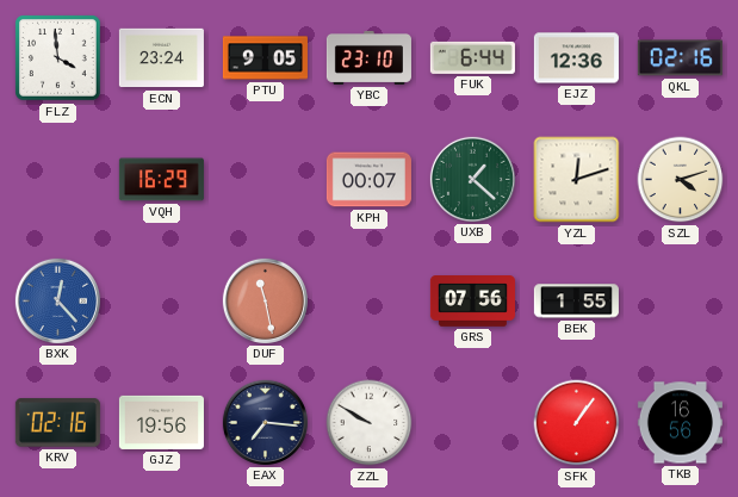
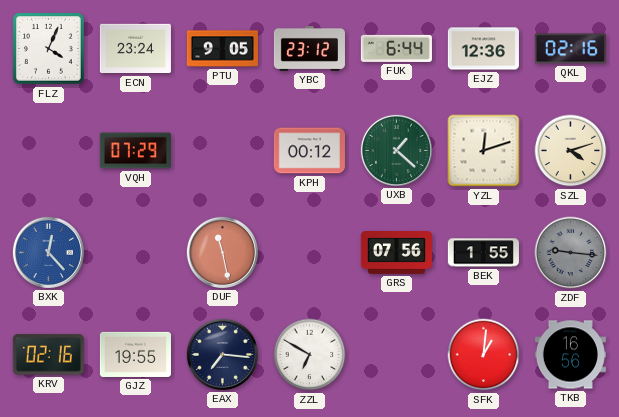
FLZ: 3:59 -> 4:04 (49, 49)
YBC: 23:10 -> 23:12 (309, 48)
VQH: 16:29 -> 07:29 (135, 151)
KPH: 00:07 -> 00:12 (309, 151)
ZDF: none -> 9:16 (571, 253)
GJZ: 19:56 -> 19:55 (135, 354)
ZZL: 9:50 -> 6:50 (310, 355)
SFK: 1:06 -> 1:01 (484, 355)
